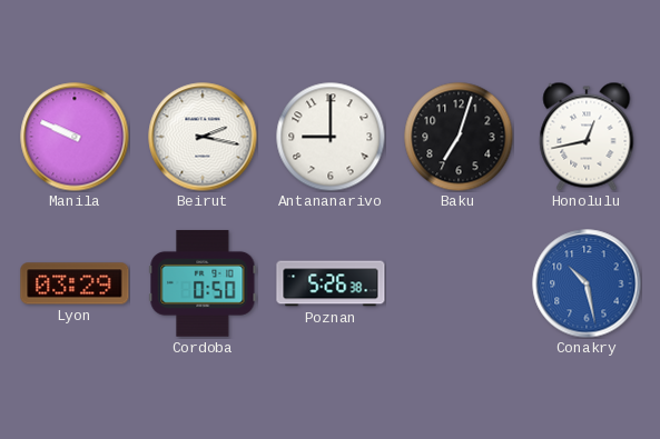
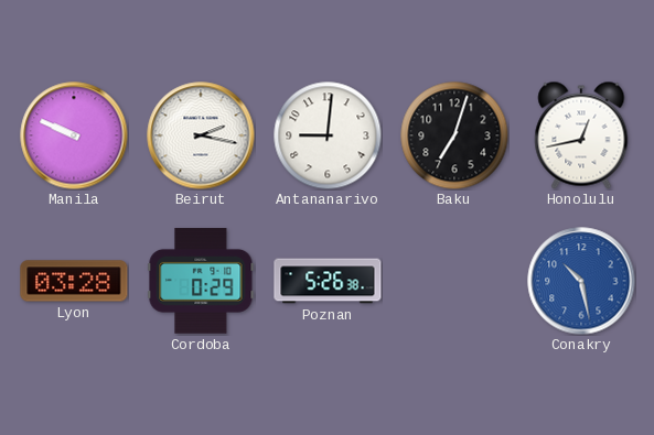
Antananarivo: 9:00 -> 9:01 (328, 135)
Lyon: 03:29 -> 03:28 (74, 281)
Cordoba: 0:50 -> 0:29 (201, 281)
